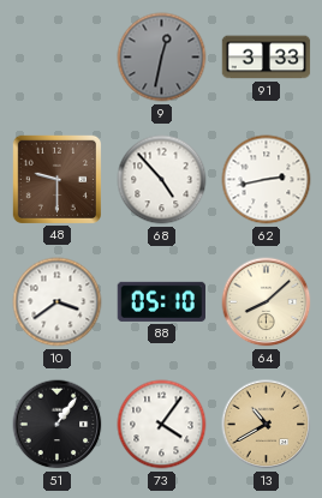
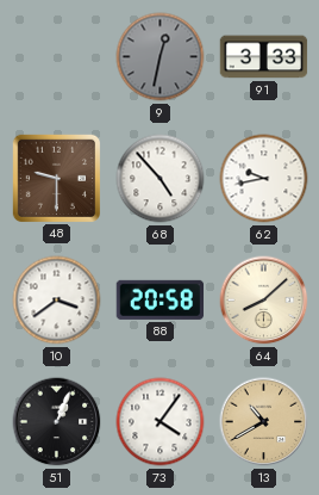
62: 2:43 -> 9:43 (264, 179)
88: 05:10 -> 20:58 (159, 299)
51: 1:06 -> 1:04 (57, 422)
